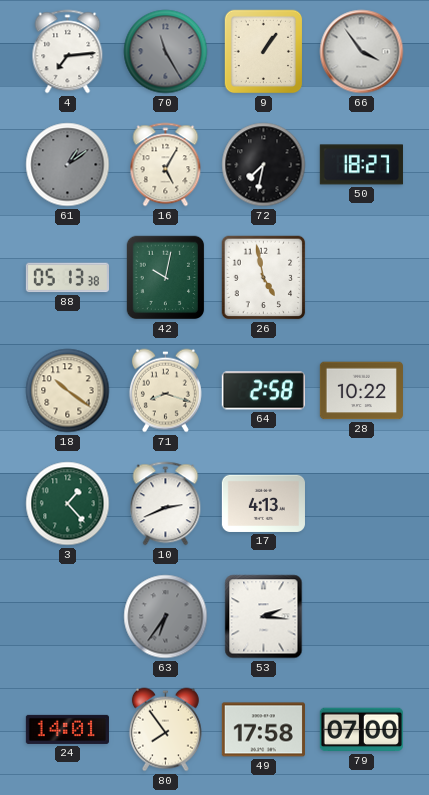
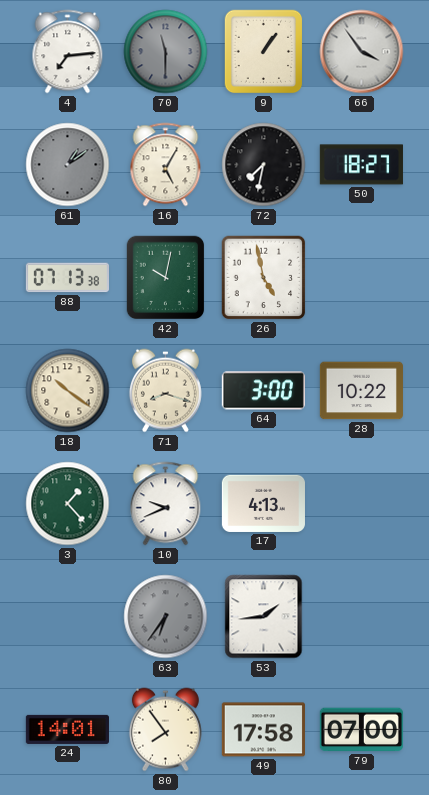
70: 11:25 -> 11:30 (166, 52)
88: 05:13 -> 07:13 (67, 278)
64: 2:58 -> 3:00 (263, 391)
10: 2:41 -> 9:41 (166, 504)
53: 2:16 -> 1:44 (264, 617)
